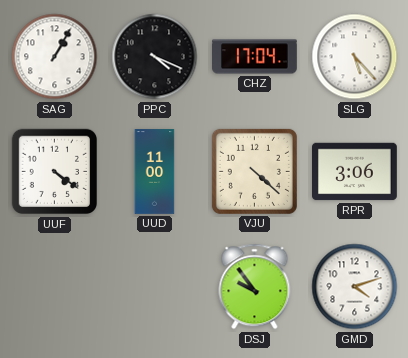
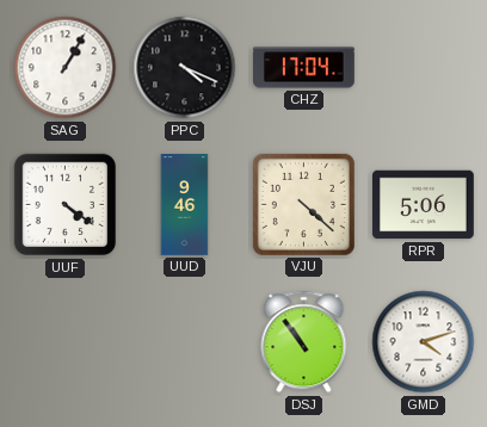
SLG: 5:23 -> none (355, 57)
UUD: 11:00 -> 9:46 (185, 205)
RPR: 3:06 -> 5:06 (424, 205)
DSJ: 9:54 -> 10:54 (304, 342)
